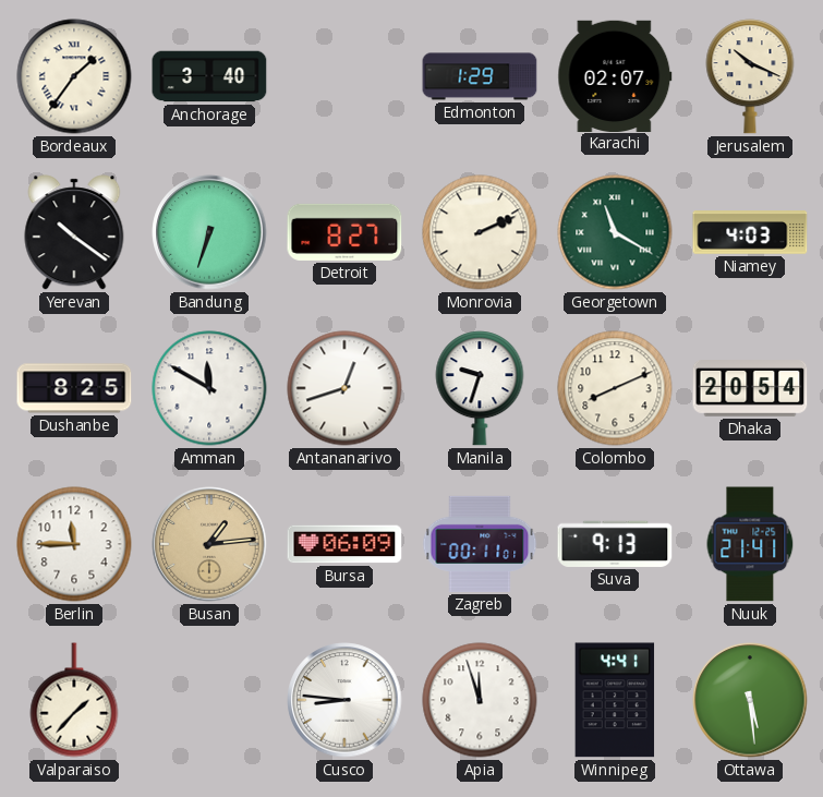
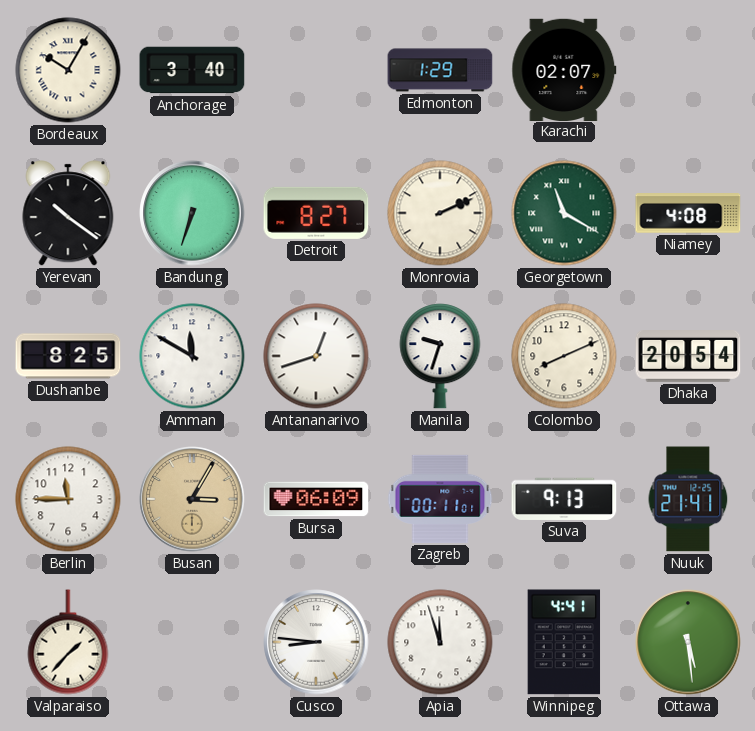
Bordeaux: 1:36 -> 10:05 (68, 70)
Jerusalem: 10:19 -> none (750, 76)
Niamey: 4:03 -> 4:08 (688, 213)
Busan: 1:14 -> 3:05 (192, 499)
